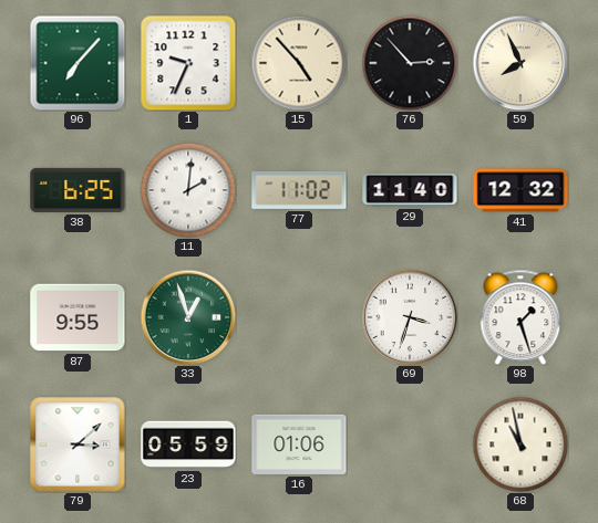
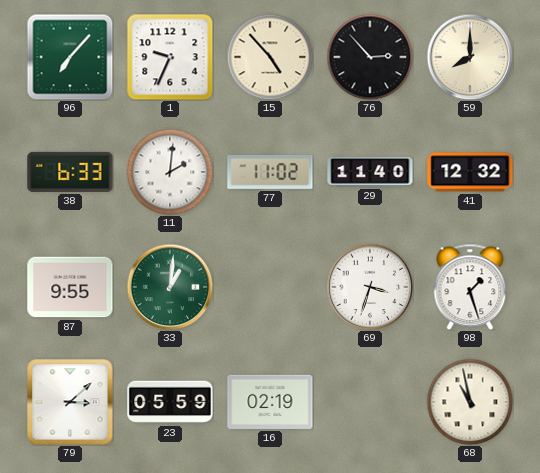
59: 7:56 -> 8:00 (470, 57)
38: 6:25 -> 6:33 (70, 172)
33: 12:57 -> 1:01 (170, 287)
16: 01:06 -> 02:19 (270, 402)
